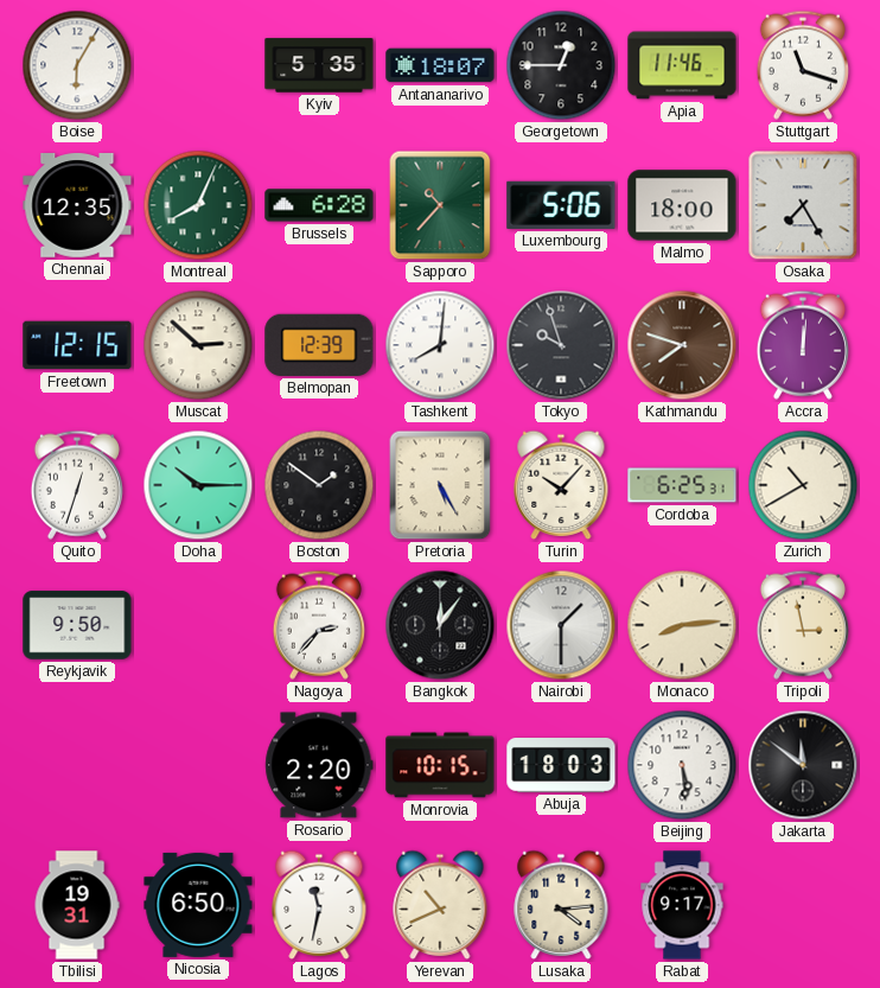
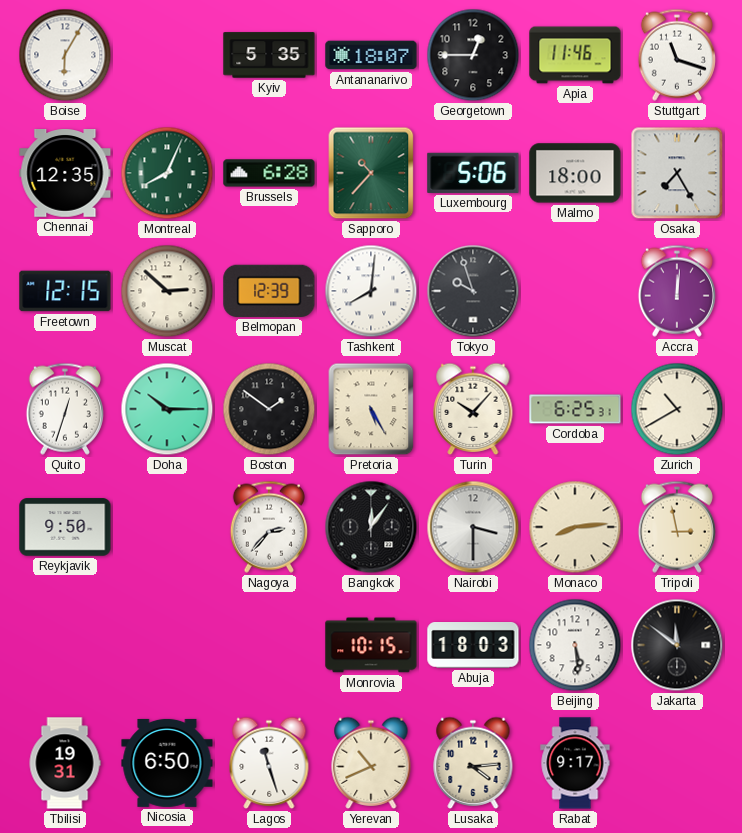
Kathmandu: 7:48 -> none (682, 345)
Nairobi: 1:30 -> 3:30 (473, 527)
Rosario: 2:20 -> none (319, 765)
Lagos: 11:32 -> 11:27 (269, 763)
